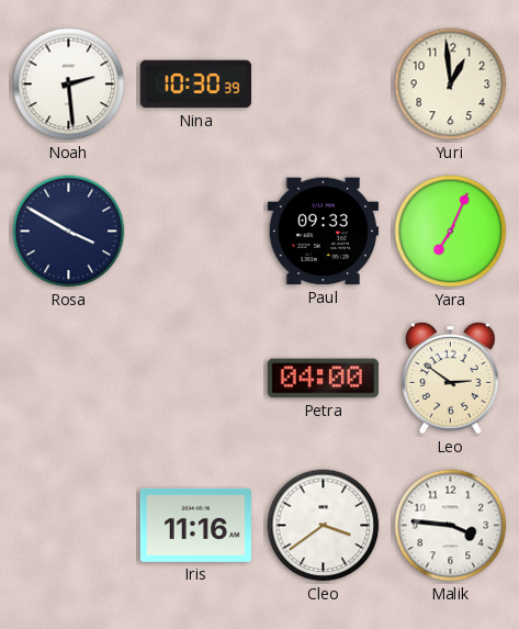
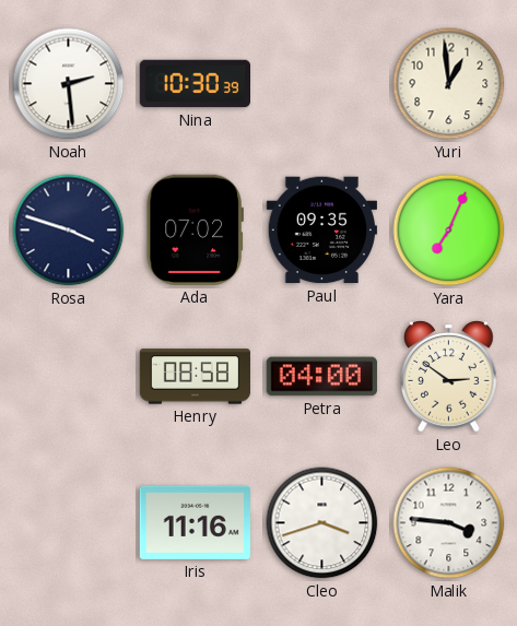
Rosa: 3:50 -> 3:48 (69, 231)
Ada: none -> 07:02 (195, 229)
Paul: 09:33 -> 09:35 (321, 231)
Henry: none -> 08:58 (195, 377)
Cleo: 3:39 -> 3:42 (322, 523)
